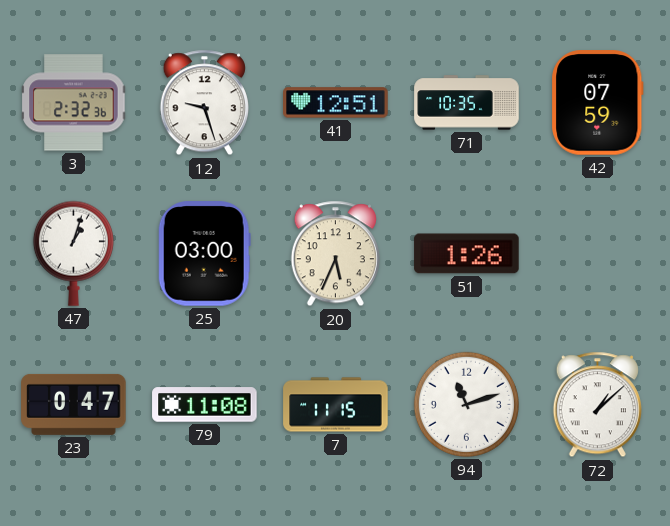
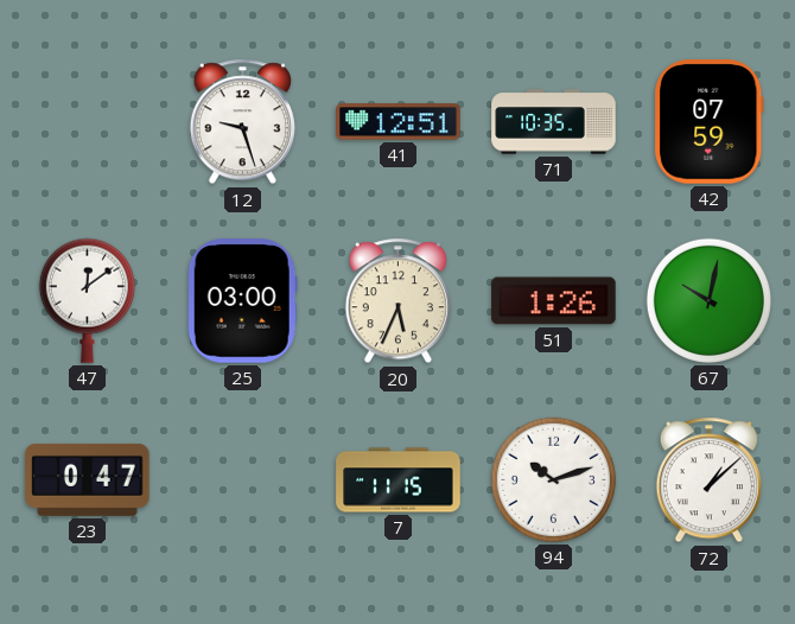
3: 2:32 -> none (74, 103)
47: 1:03 -> 12:09 (87, 300)
67: none -> 10:02 (708, 300)
79: 11:08 -> none (205, 405)
94: 11:12 -> 10:12 (553, 479)
